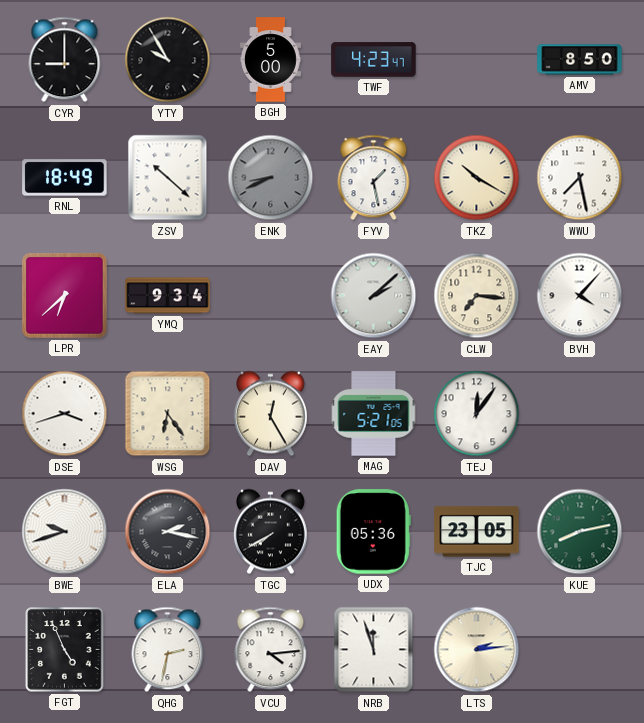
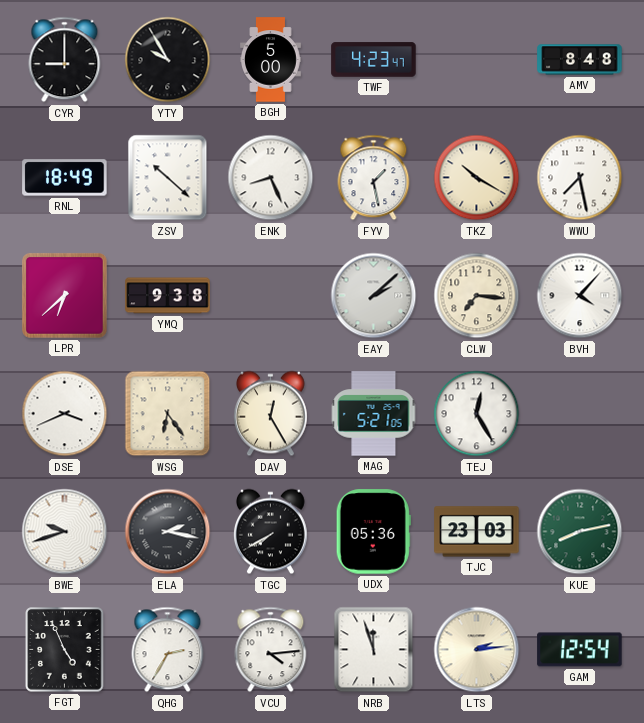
AMV: 8:50 -> 8:48 (580, 60)
ENK: 8:41 -> 8:26 (271, 178)
ENK dial: grey -> white (271, 178)
YMQ: 9:34 -> 9:38 (168, 296)
DSE: 3:42 -> 3:41 (65, 414)
TEJ: 12:06 -> 12:25 (477, 414)
TJC: 23:05 -> 23:03 (477, 532)
QHG: 2:32 -> 2:35 (168, 650)
GAM: none -> 12:54 (580, 650)
